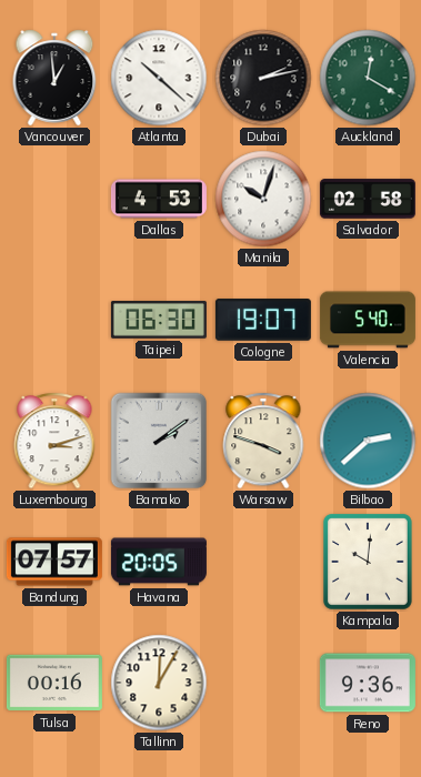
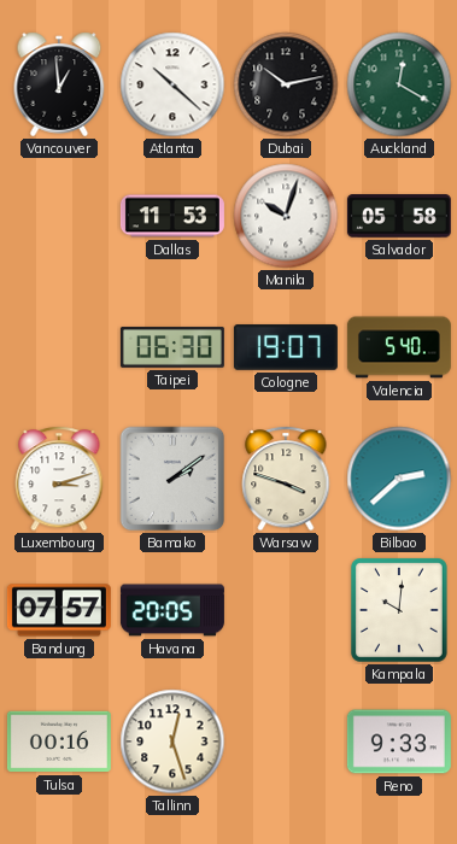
Dubai: 2:13 -> 10:13 (286, 84)
Dallas: 4:53 -> 11:53 (172, 216)
Salvador: 02:58 -> 05:58 (399, 216)
Tallinn: 12:05 -> 12:27 (172, 742)
Reno: 9:36 -> 9:33 (399, 742)
